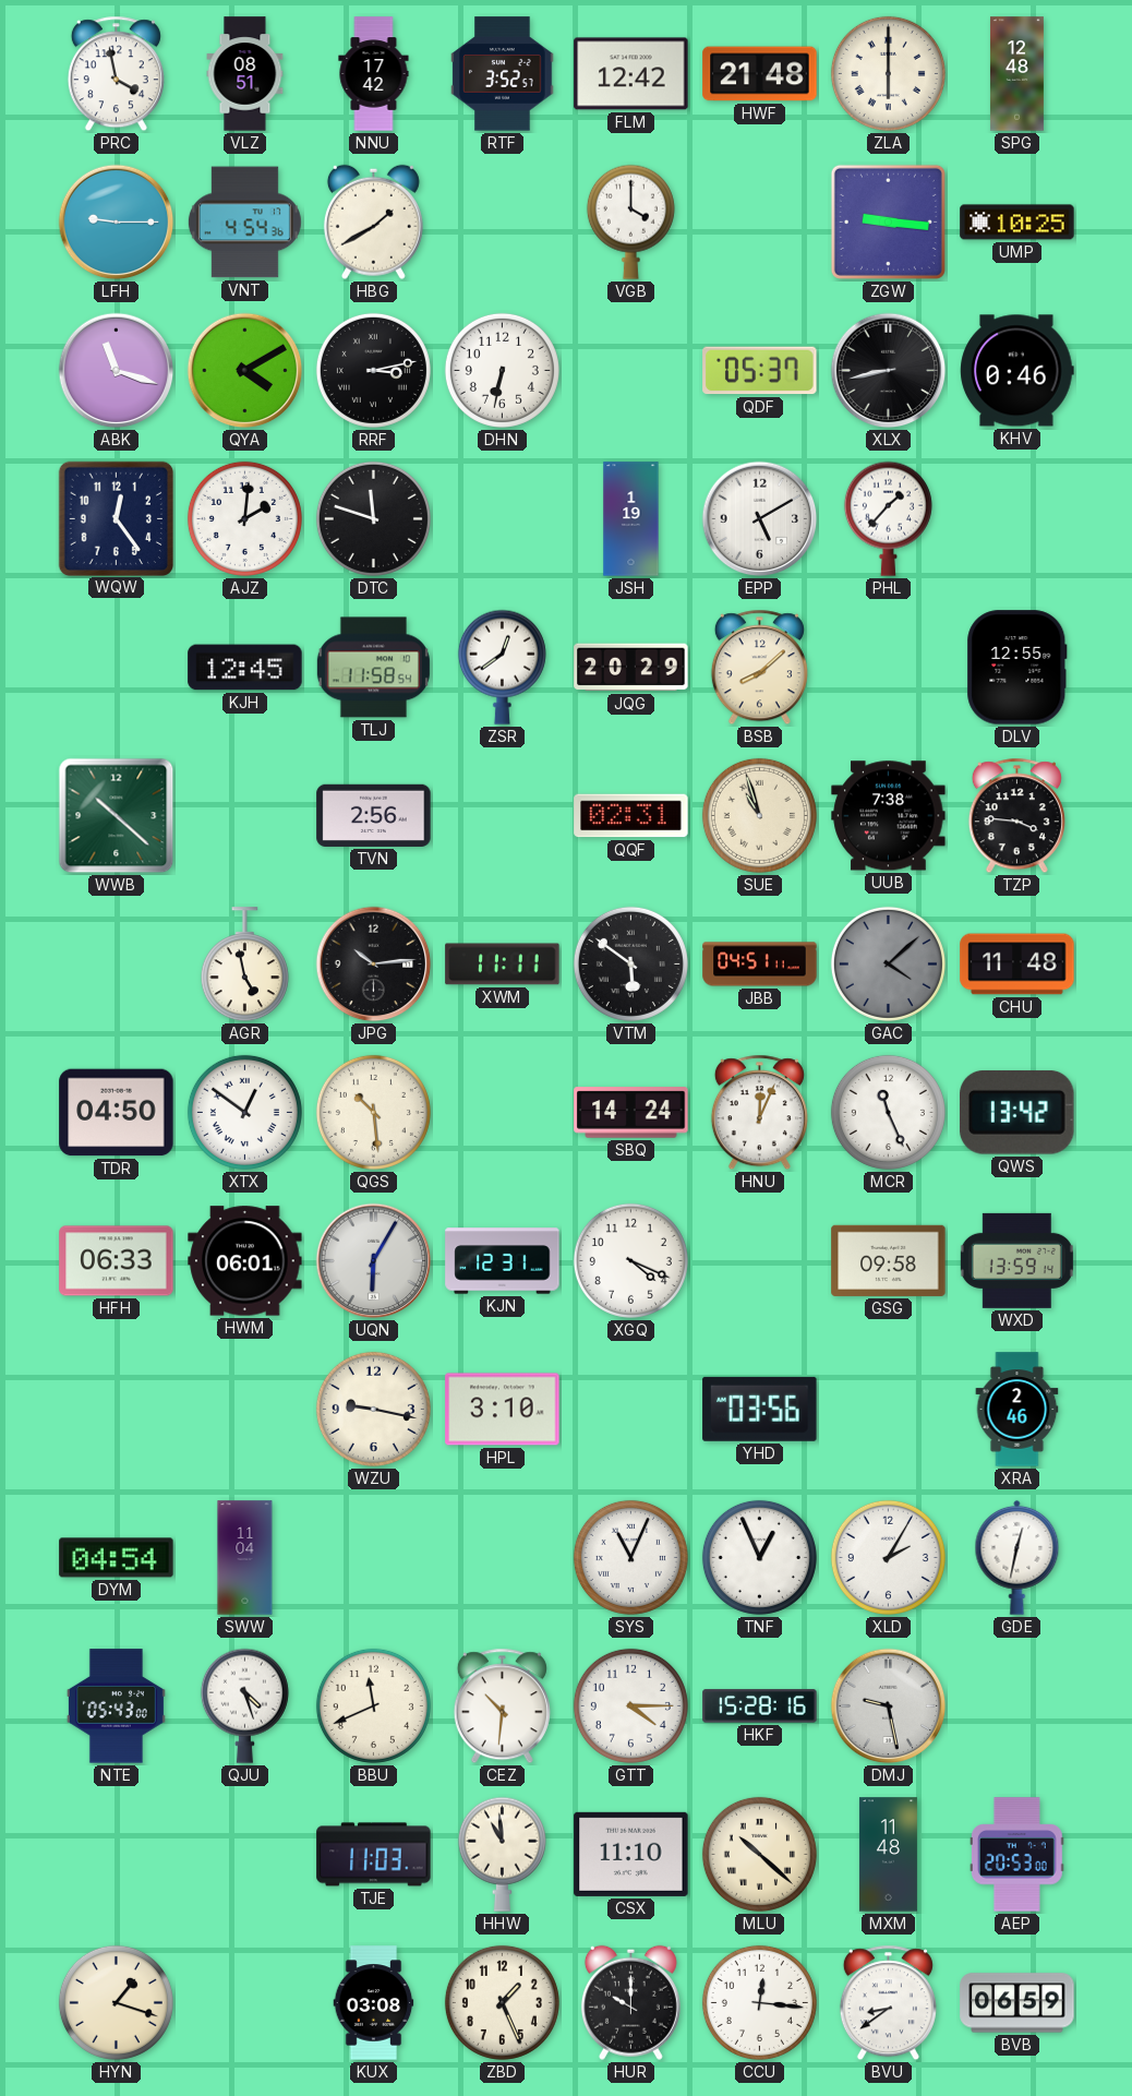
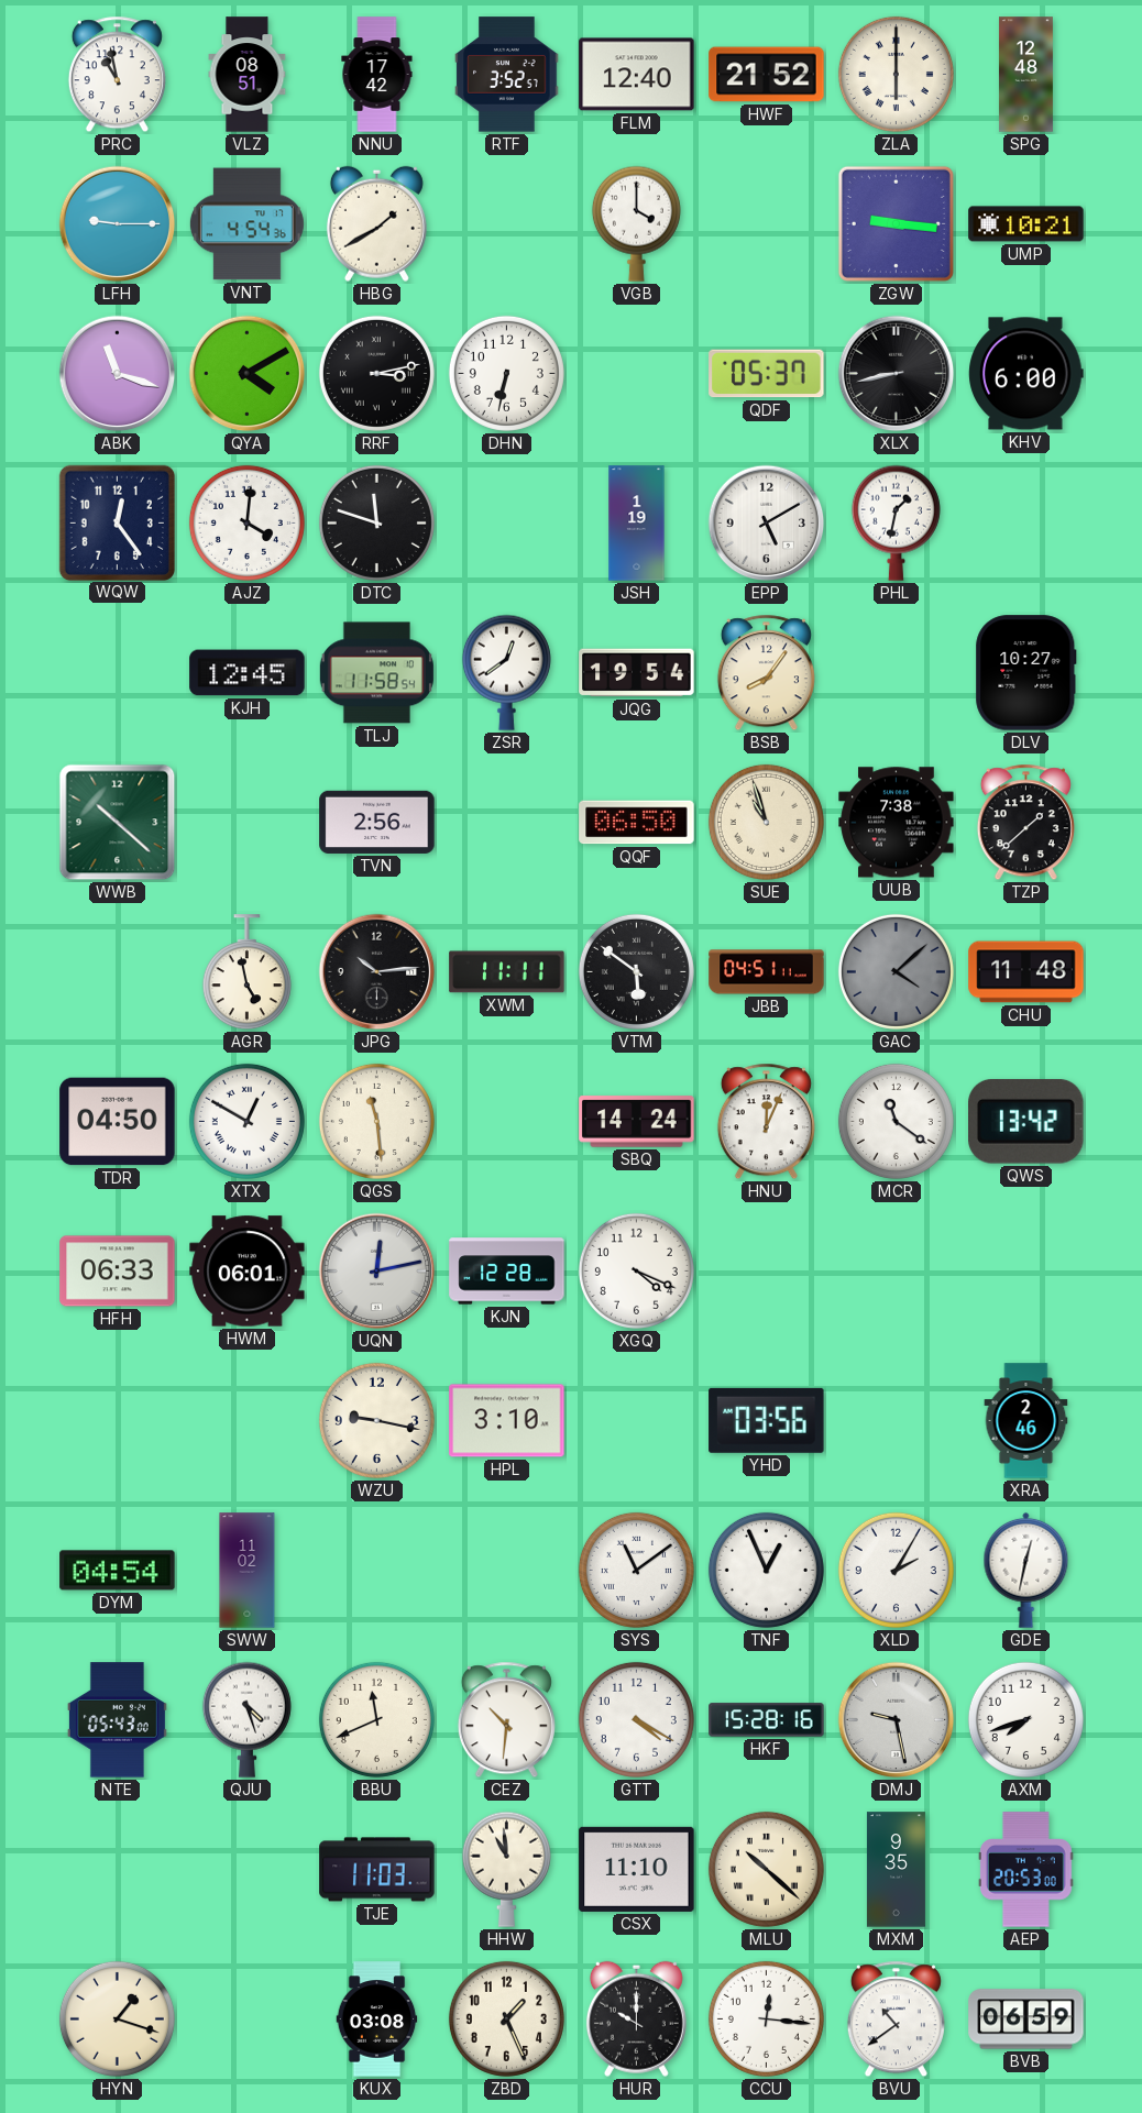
PRC: 3:58 -> 10:58 (117, 75)
FLM: 12:42 -> 12:40 (637, 75)
HWF: 21:48 -> 21:52 (767, 75)
UMP: 10:25 -> 10:21 (1026, 224)
KHV: 0:46 -> 6:00 (1026, 374)
AJZ: 2:01 -> 4:01 (246, 522)
PHL: 1:37 -> 1:32 (896, 522)
JQG: 20:29 -> 19:54 (637, 673)
BSB: 8:08 -> 8:06 (766, 673)
DLV: 12:55 -> 10:27 (1026, 673)
QQF: 02:31 -> 06:50 (637, 823)
TZP: 3:46 -> 1:38 (1025, 823)
XTX: 12:51 -> 12:50 (246, 1121)
QGS: 10:29 -> 11:29 (376, 1121)
MCR: 11:26 -> 11:21 (896, 1121)
UQN: 6:05 -> 12:13 (377, 1272)
KJN: 12:31 -> 12:28 (507, 1272)
GSG: 09:58 -> none (889, 1260)
WXD: 13:59 -> none (1016, 1260)
SWW: 11:04 -> 11:02 (248, 1571)
SYS: 11:04 -> 11:09 (636, 1570)
GTT: 4:15 -> 4:20 (636, 1719)
AXM: none -> 7:42 (1025, 1719)
MXM: 11:48 -> 9:35 (896, 1870)
BVU: 8:39 -> 10:39 (896, 2020)
